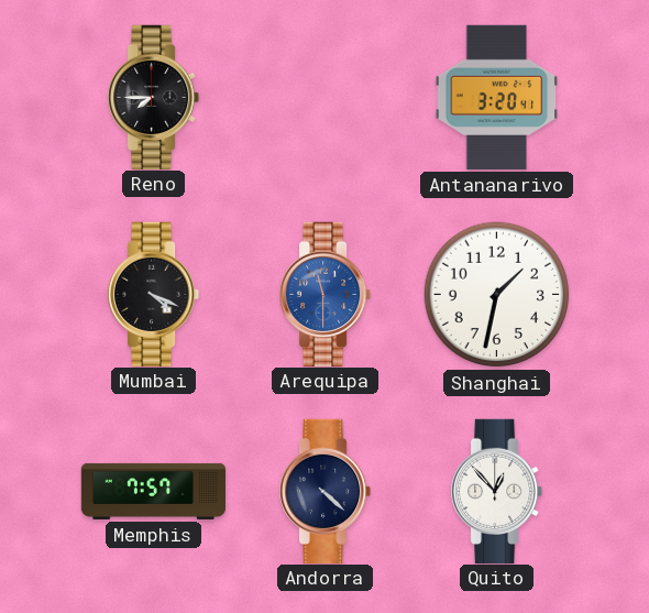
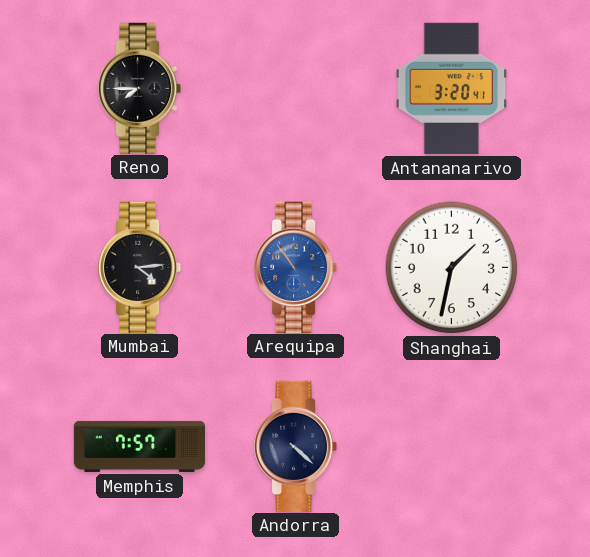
Mumbai: 4:19 -> 4:14 (141, 267)
Arequipa: 11:30 -> 10:54 (297, 267)
Quito: 12:53 -> none (498, 491)
